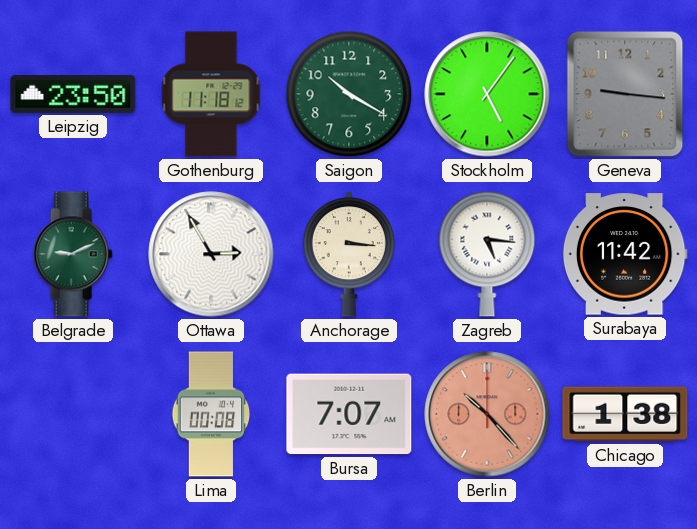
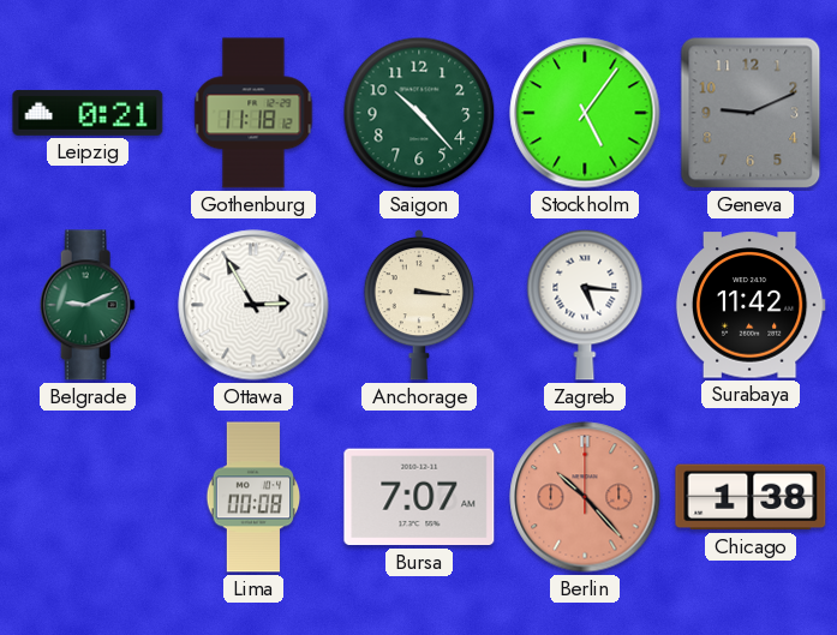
Leipzig: 23:50 -> 0:21 (88, 113)
Saigon: 10:20 -> 10:23 (419, 113)
Geneva: 9:16 -> 9:11 (751, 113)
